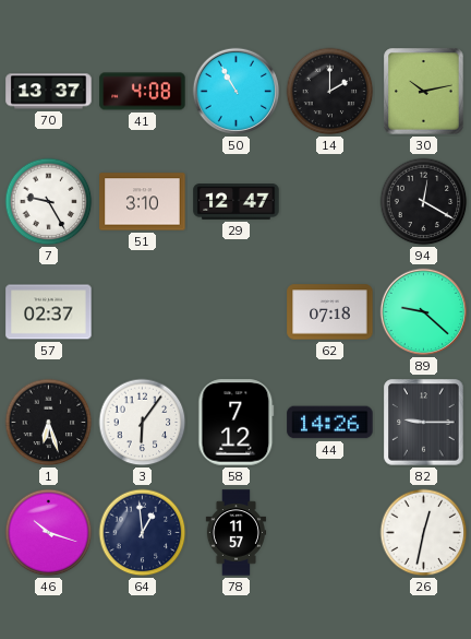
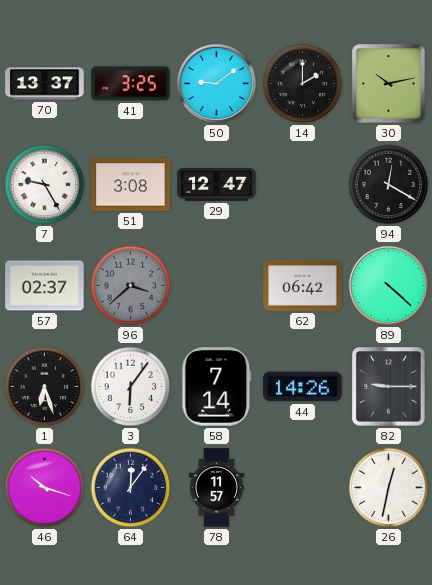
41: 4:08 -> 3:25 (131, 84)
50: 10:55 -> 9:09 (217, 84)
51: 3:10 -> 3:08 (131, 185)
96: none -> 3:38 (131, 286)
62: 07:18 -> 06:42 (303, 286)
89: 9:22 -> 4:22 (389, 286)
58: 7:12 -> 7:14 (217, 387)
64: 12:59 -> 12:06 (131, 488)
